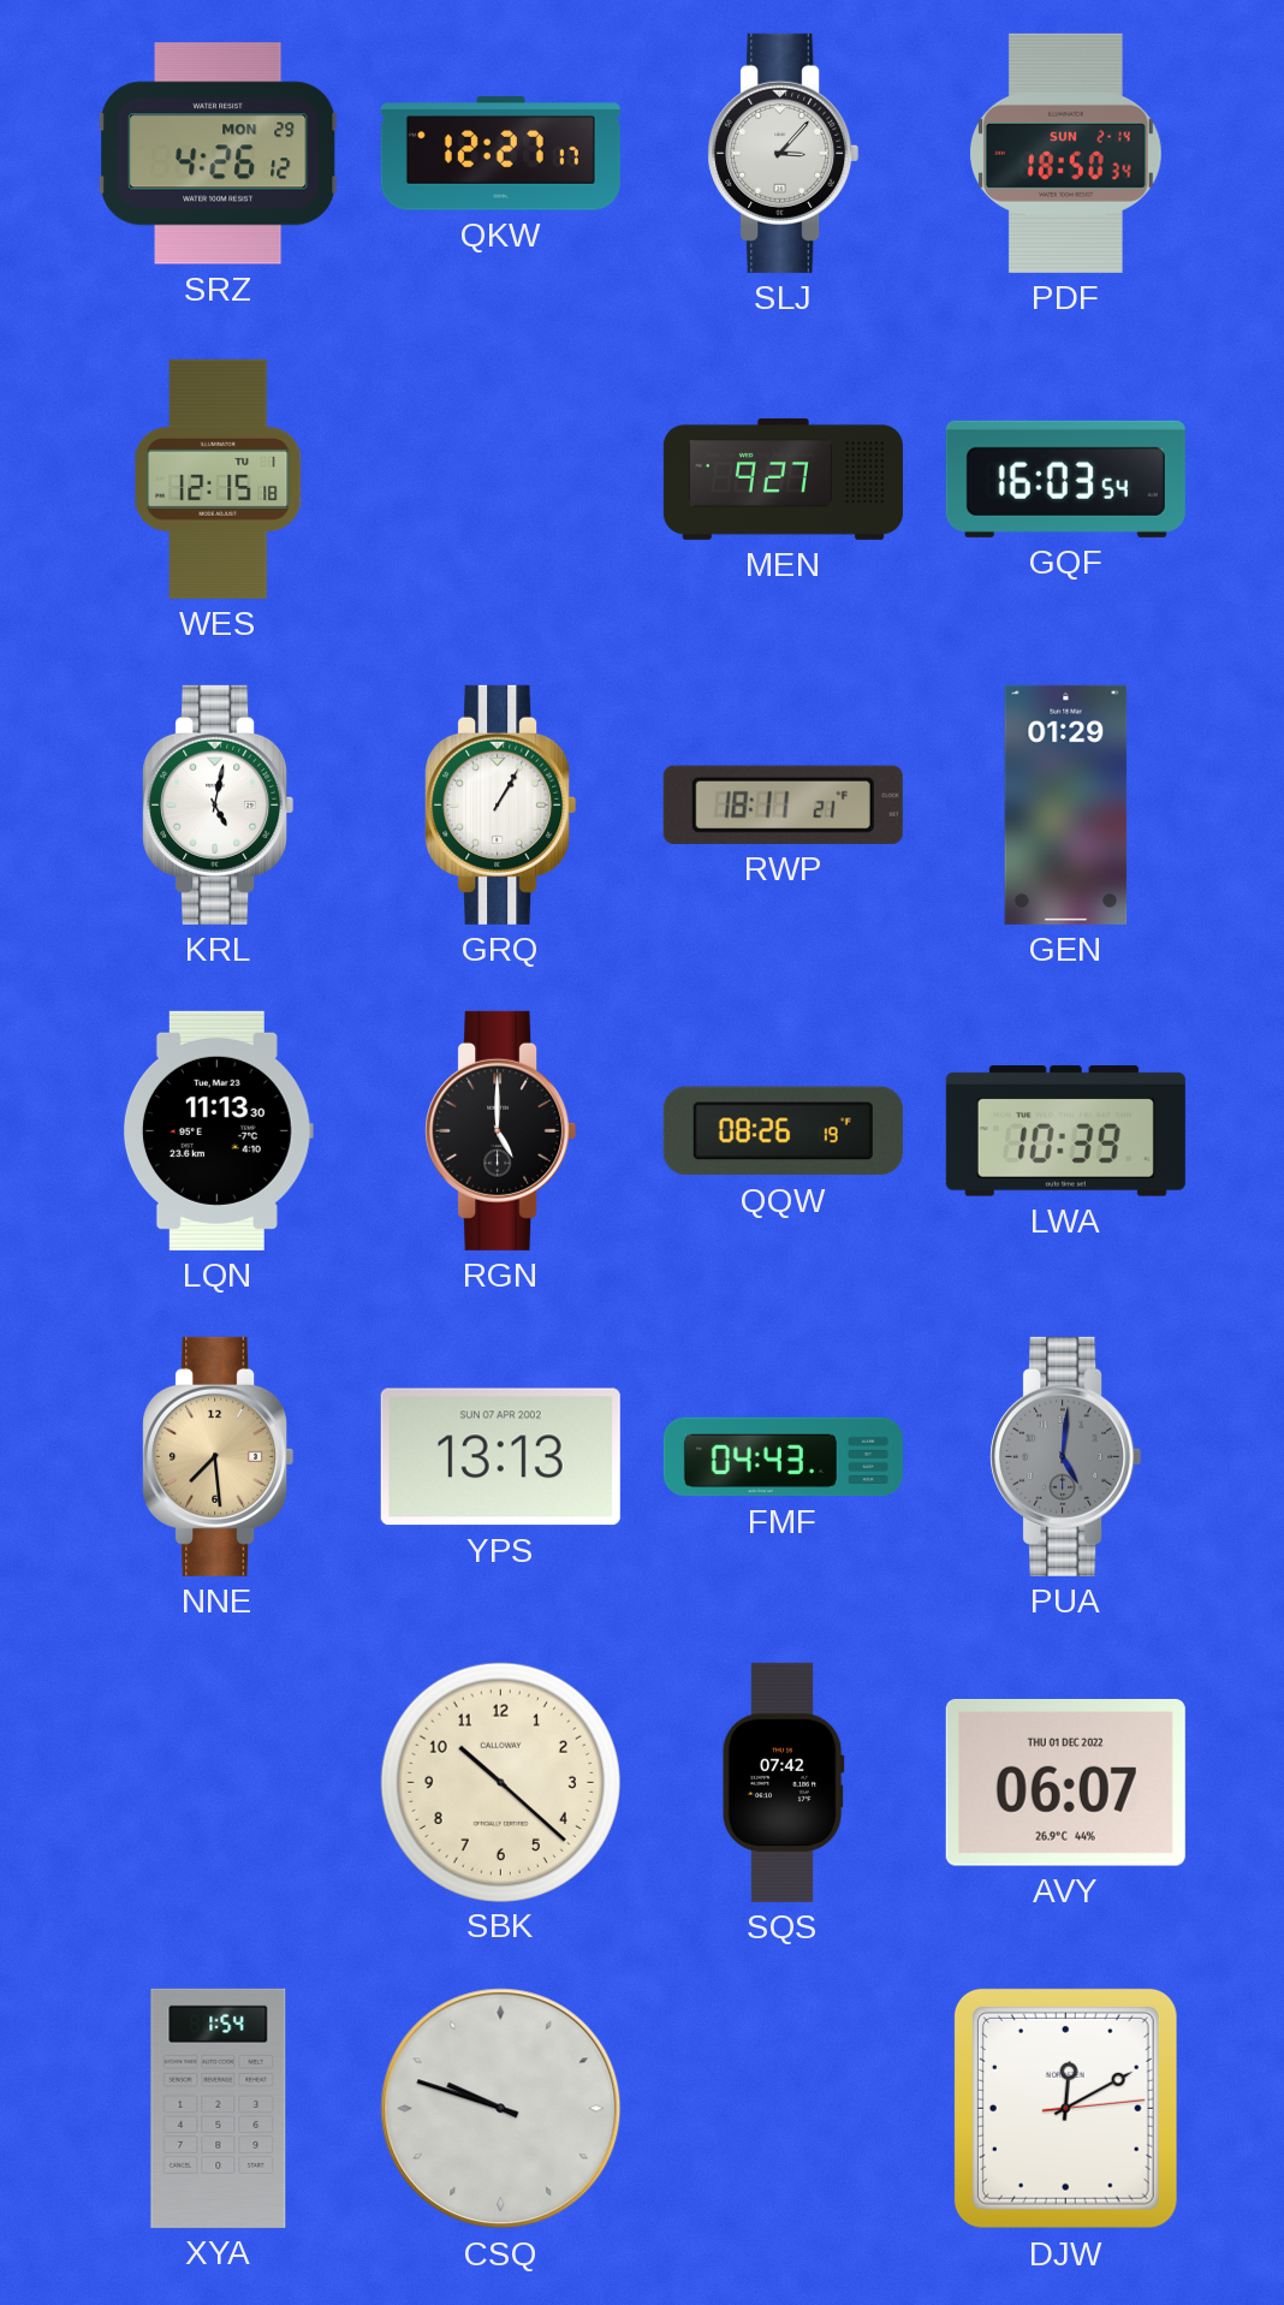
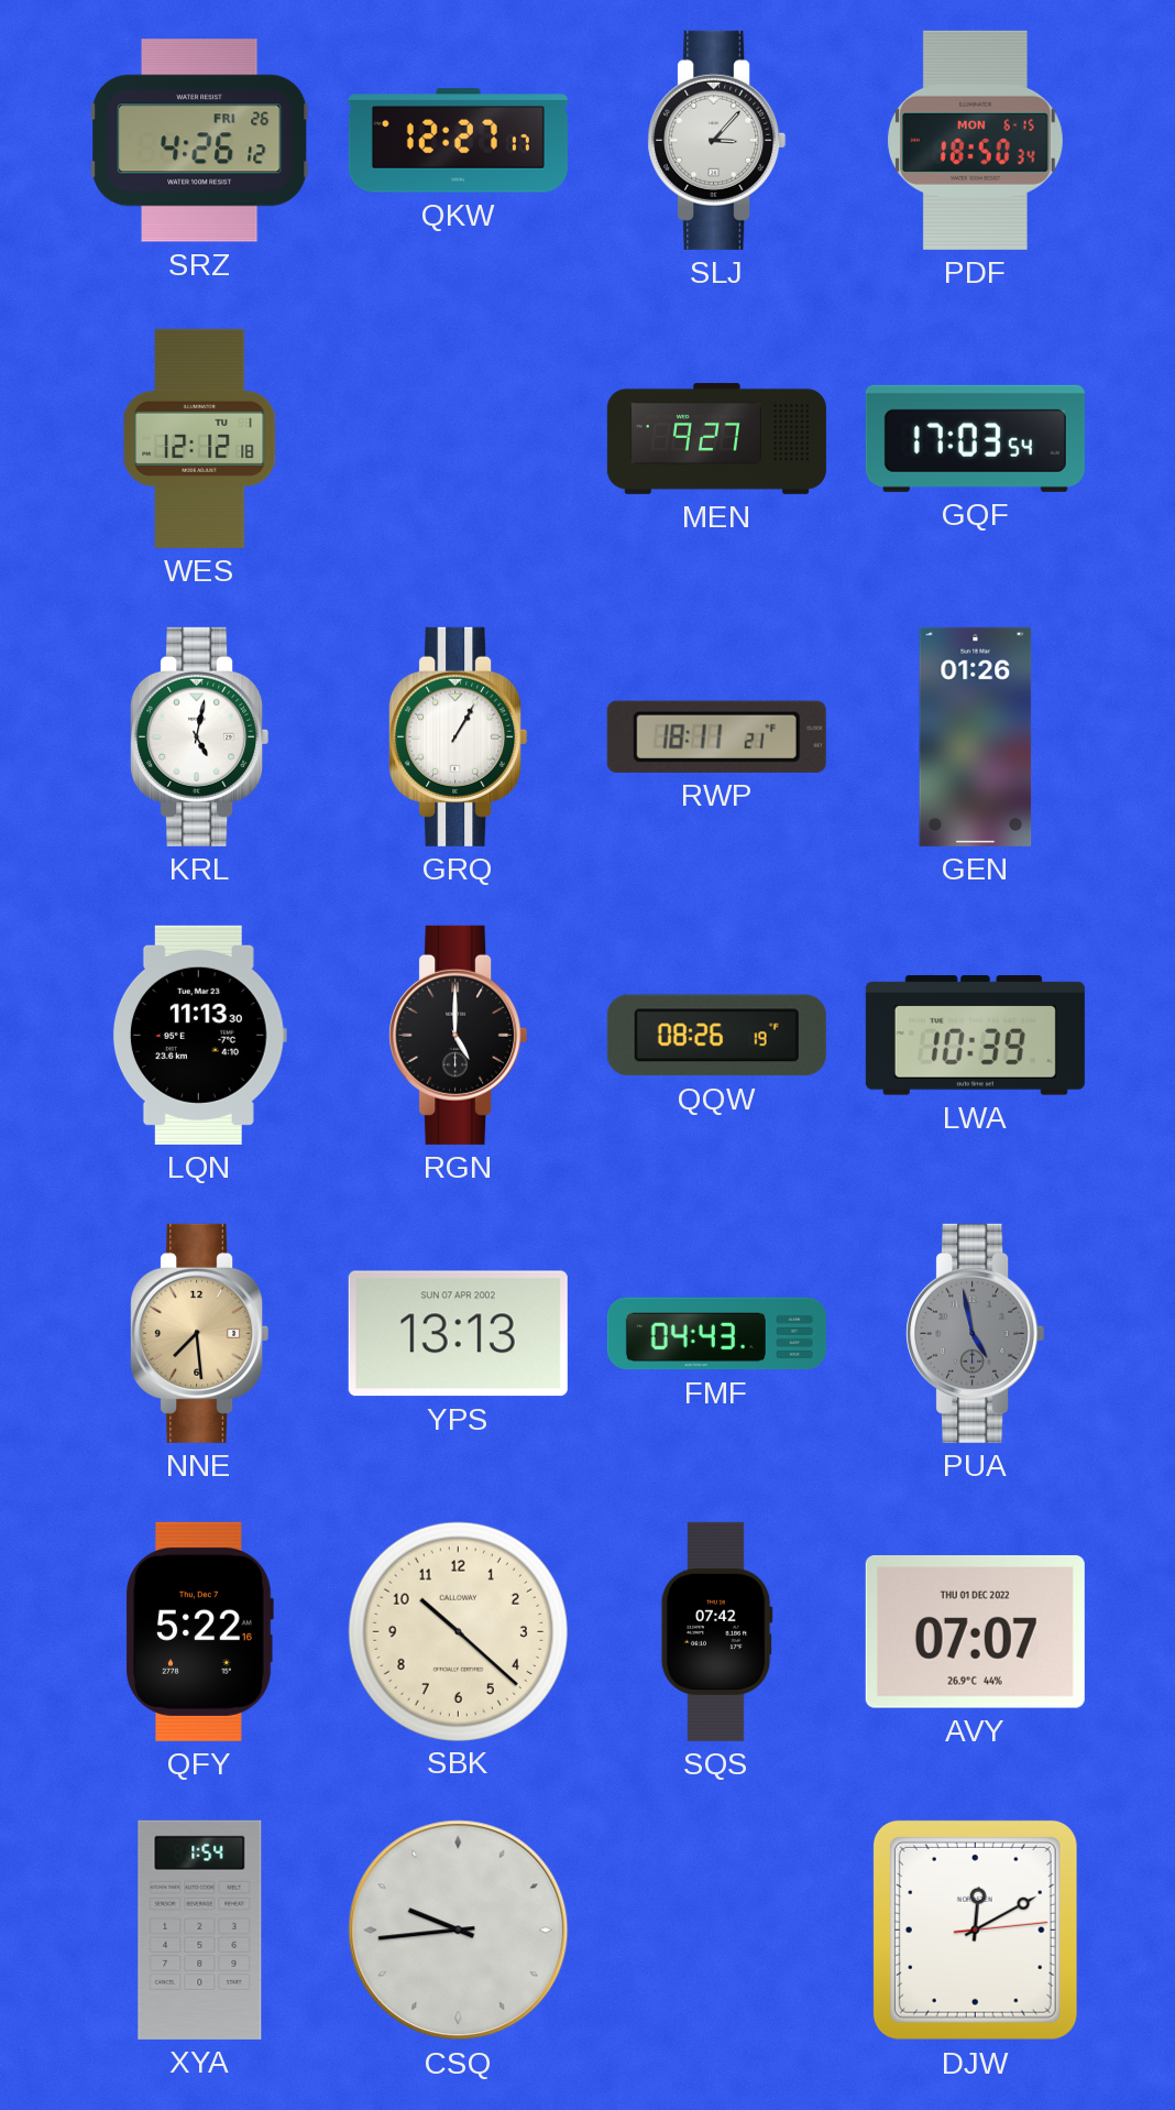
SRZ date: MON 29 -> FRI 26 (199, 141)
PDF date: SUN 2-14 -> MON 6-15 (975, 140)
WES: 12:15 -> 12:12 (200, 438)
GQF: 16:03 -> 17:03 (975, 438)
GEN: 01:29 -> 01:26 (976, 736)
PUA: 5:01 -> 4:58 (976, 1333)
QFY: none -> 5:22 (199, 1631)
AVY: 06:07 -> 07:07 (975, 1631)
CSQ: 9:48 -> 9:44 (459, 1931)
